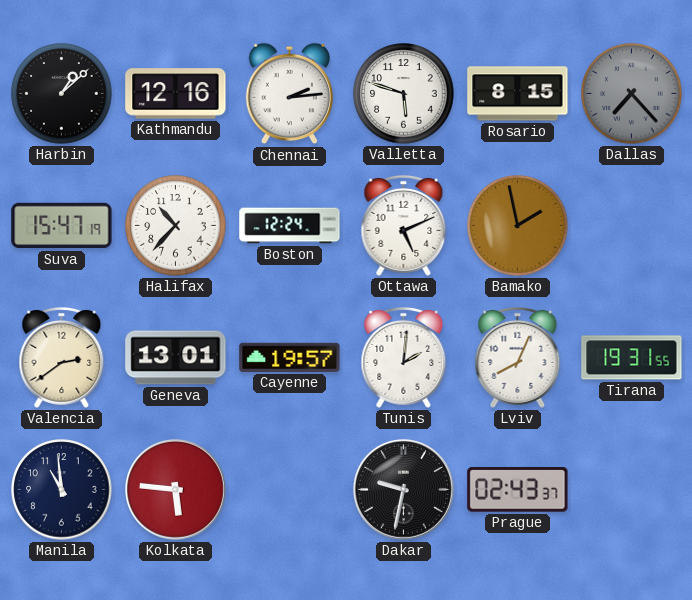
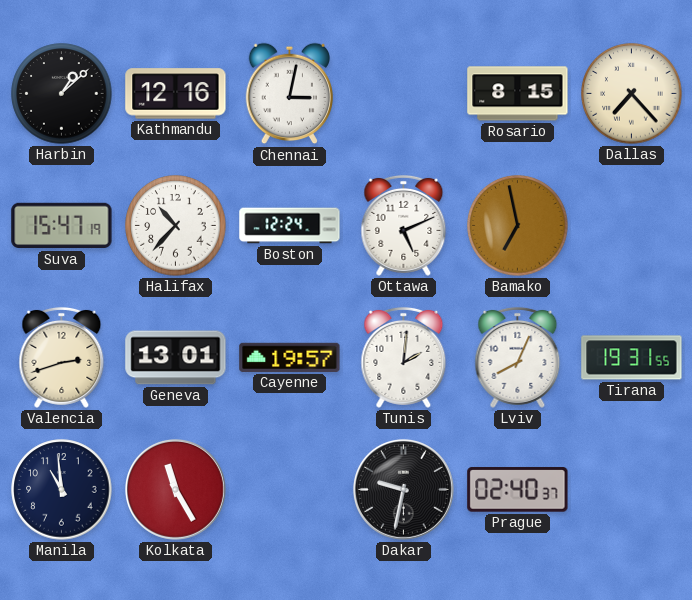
Chennai: 2:14 -> 3:02 (289, 94)
Valletta: 5:48 -> none (404, 94)
Dallas dial: grey -> cream (632, 94)
Bamako: 1:58 -> 6:58 (518, 226)
Valencia: 2:39 -> 2:42 (62, 357)
Kolkata: 5:46 -> 11:25 (175, 489)
Prague: 02:43 -> 02:40 (518, 490)
